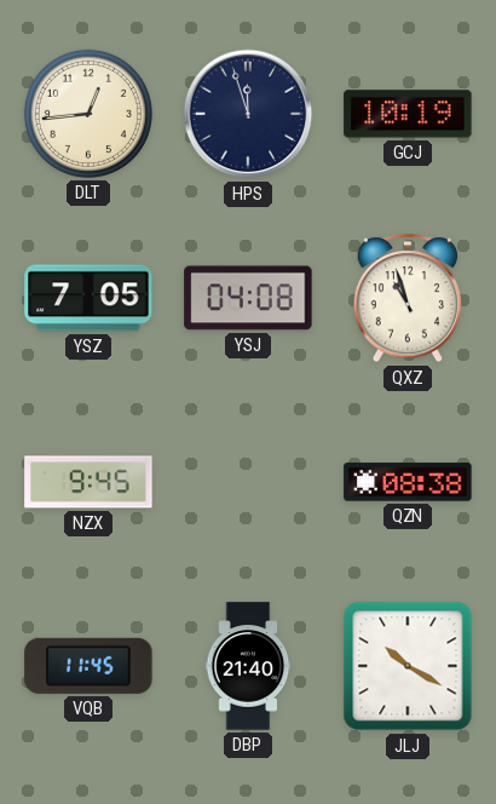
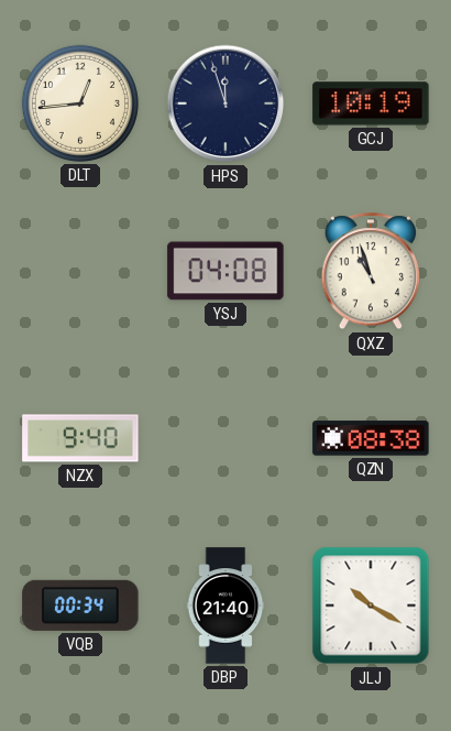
YSZ: 7:05 -> none (88, 298)
NZX: 9:45 -> 9:40 (80, 438)
VQB: 11:45 -> 00:34 (80, 605)
